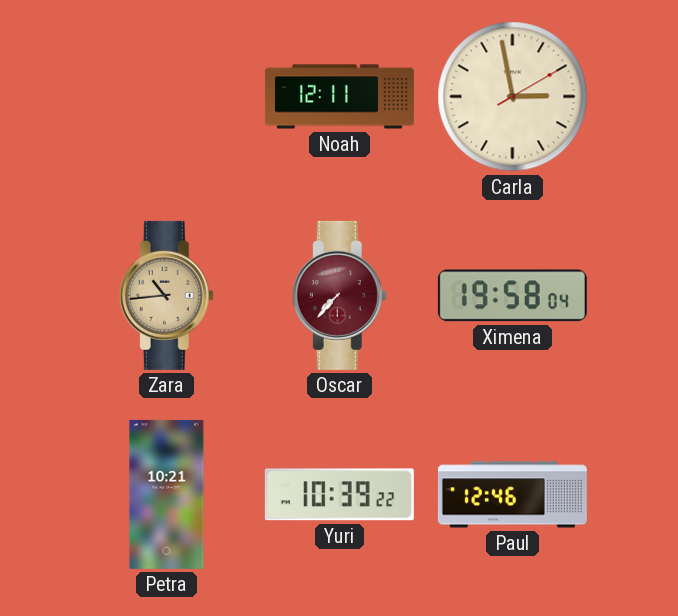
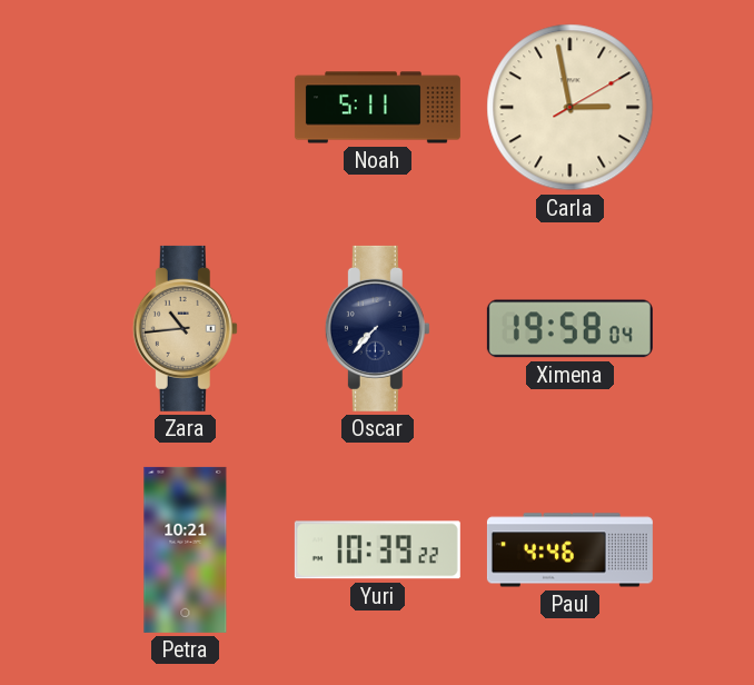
Noah: 12:11 -> 5:11 (377, 108)
Oscar dial: burgundy -> navy (377, 328)
Paul: 12:46 -> 4:46 (569, 550)
